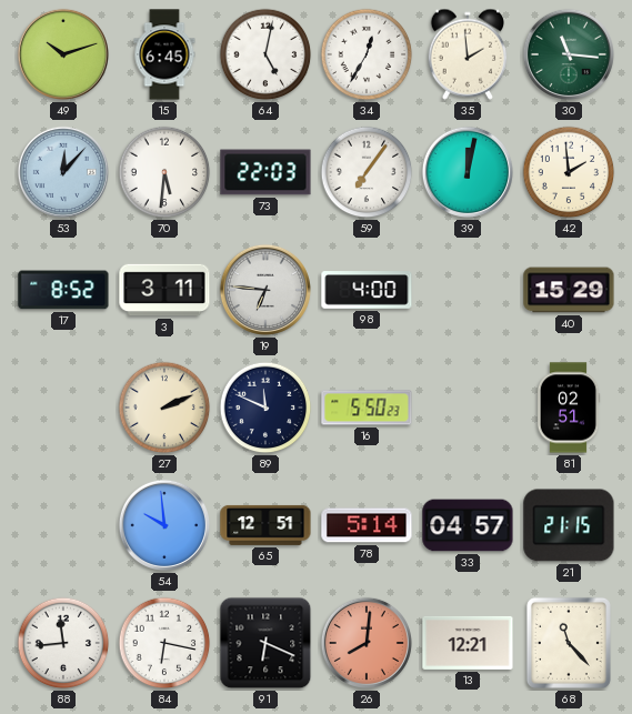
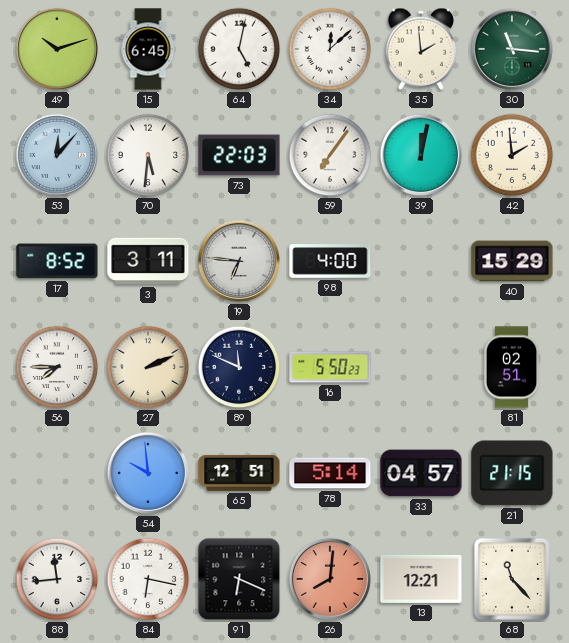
34: 12:35 -> 12:08 (330, 49)
56: none -> 7:45 (57, 367)
